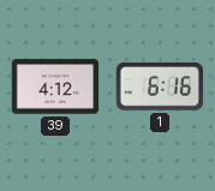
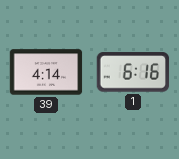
39: 4:12 -> 4:14 (46, 72)
